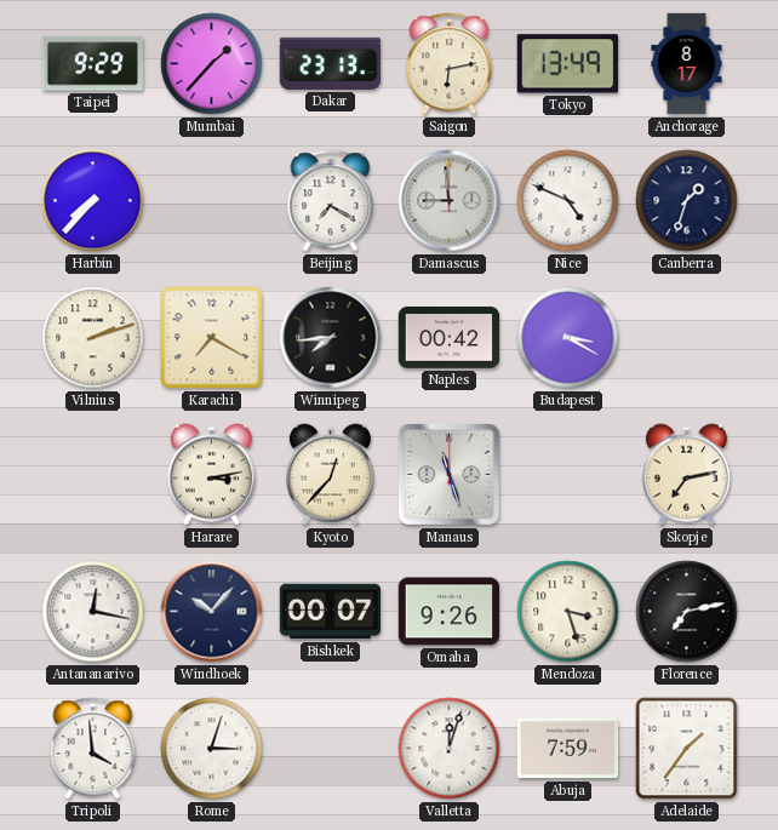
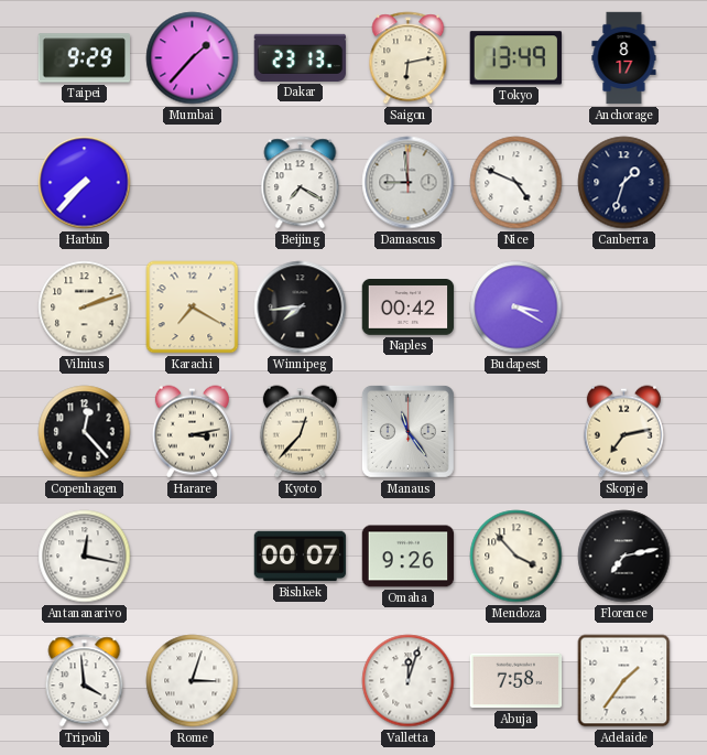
Copenhagen: none -> 12:23 (85, 432)
Manaus: 11:27 -> 11:24 (407, 431)
Windhoek: 10:07 -> none (212, 612)
Mendoza: 3:27 -> 3:53 (516, 557)
Abuja: 7:59 -> 7:58 (516, 681)
